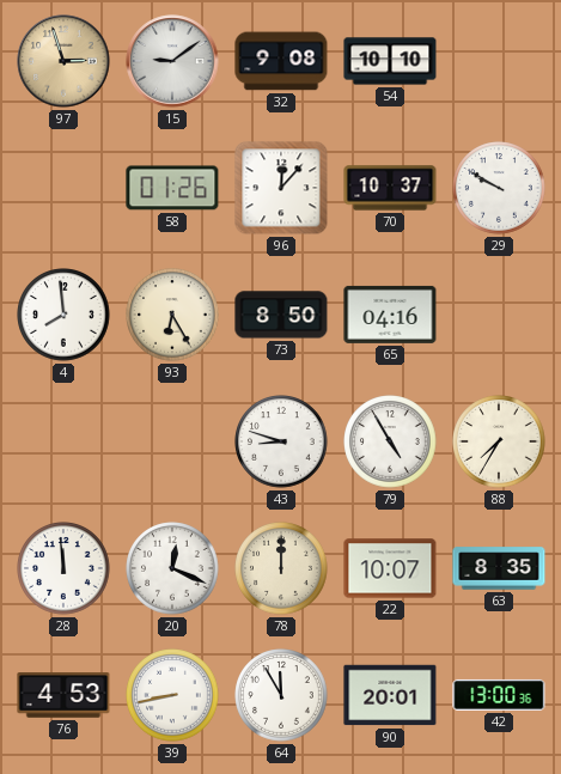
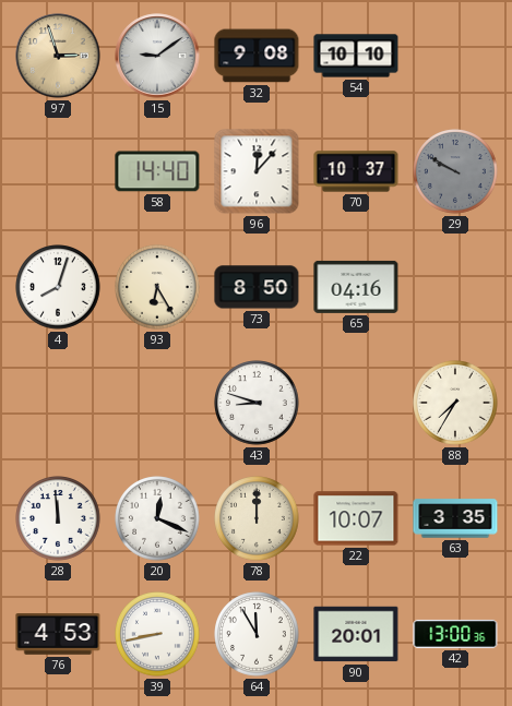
58: 01:26 -> 14:40 (157, 171)
29 dial: white -> grey (455, 171)
4: 7:59 -> 8:03 (58, 287)
79: 4:55 -> none (390, 441)
63: 8:35 -> 3:35 (455, 518)
